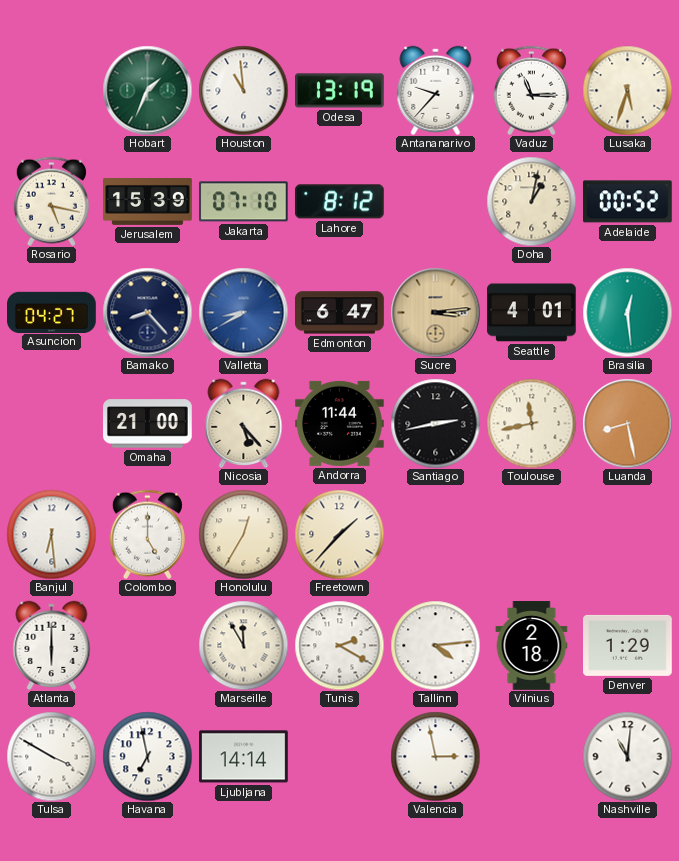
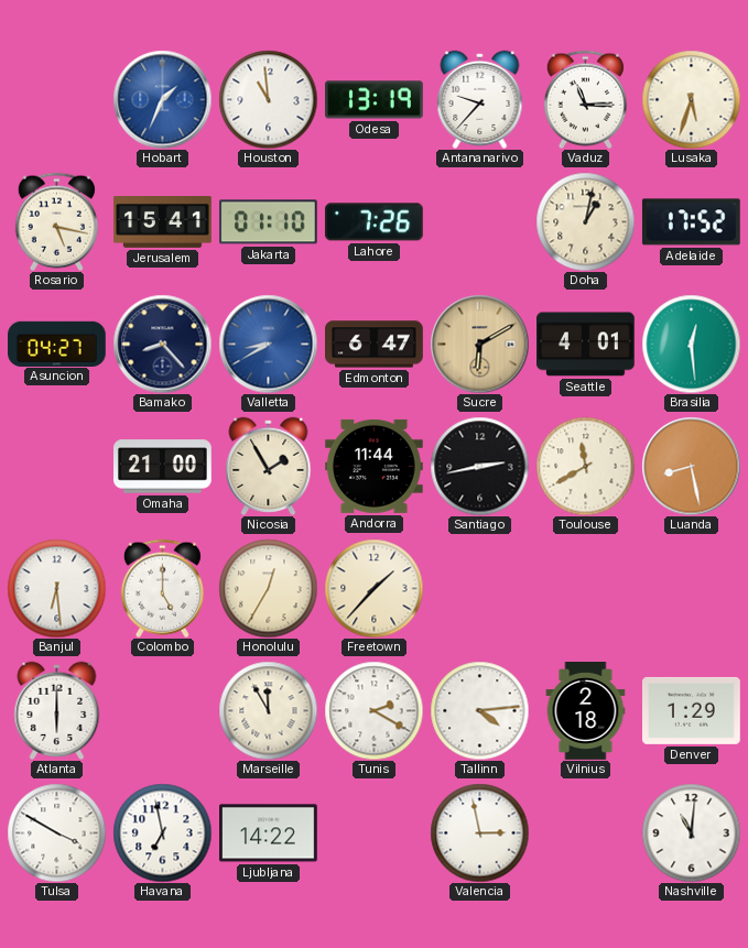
Hobart dial: green -> blue (162, 99)
Jerusalem: 15:39 -> 15:41 (163, 222)
Jakarta: 07:10 -> 01:10 (268, 222)
Lahore: 8:12 -> 7:26 (373, 222)
Adelaide: 00:52 -> 17:52 (691, 222)
Sucre: 3:14 -> 6:10 (479, 344)
Nicosia: 5:23 -> 1:55 (269, 466)
Toulouse: 11:43 -> 11:40 (585, 466)
Ljubljana: 14:14 -> 14:22 (269, 833)
